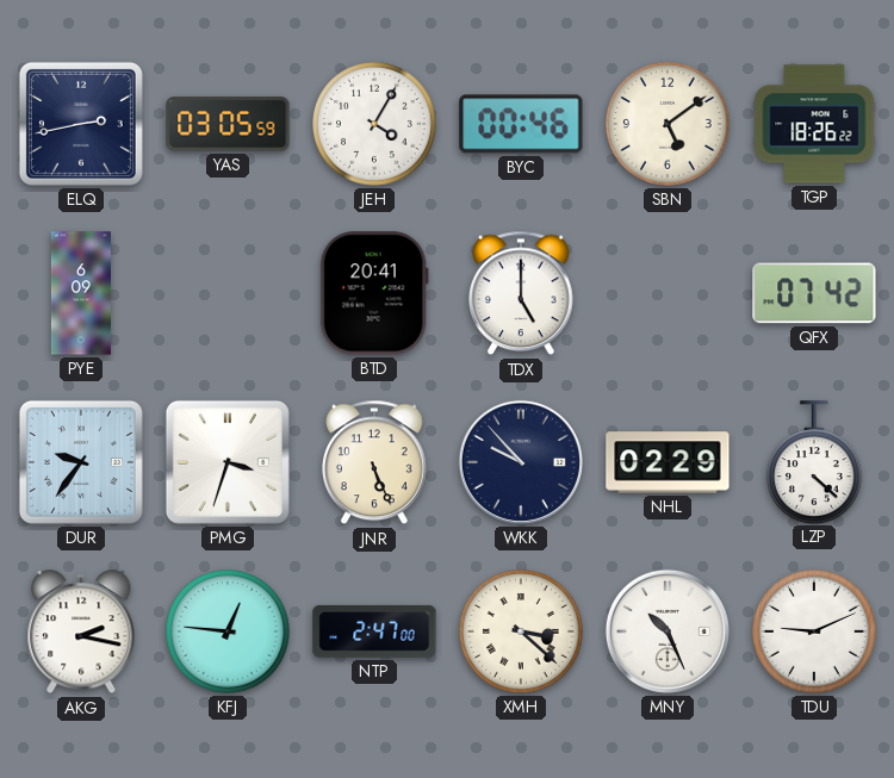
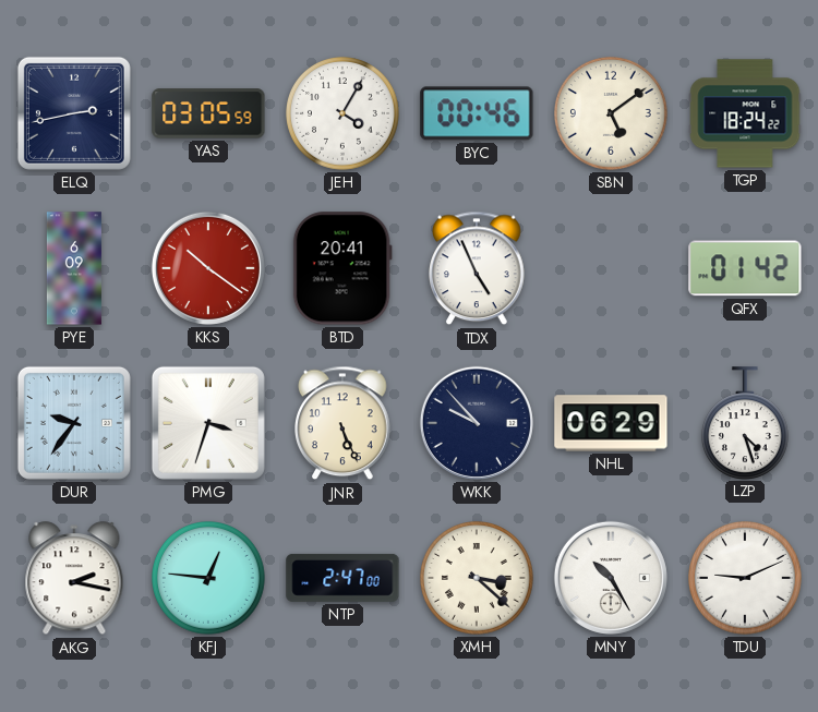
TGP: 18:26 -> 18:24 (745, 113)
KKS: none -> 10:21 (208, 268)
TDX: 5:00 -> 4:56 (478, 268)
QFX: 07:42 -> 01:42 (745, 268)
NHL: 02:29 -> 06:29 (611, 423)
LZP: 4:22 -> 4:27 (745, 423)
MNY: 10:26 -> 10:25 (611, 578)
